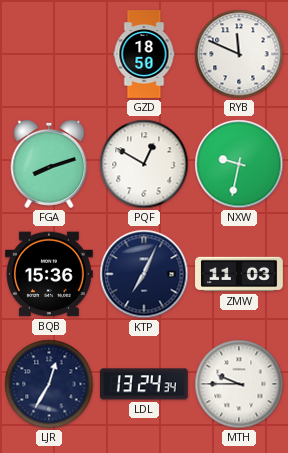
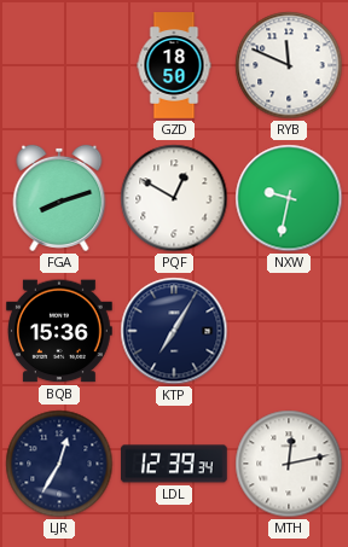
KTP: 7:04 -> 7:05 (174, 331)
ZMW: 11:03 -> none (239, 274)
LDL: 13:24 -> 12:39 (175, 464)
MTH: 9:45 -> 12:13 (289, 464)
